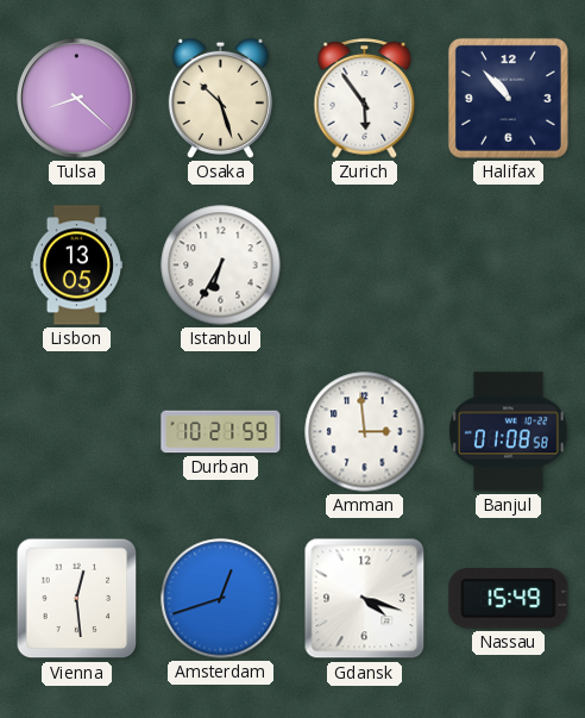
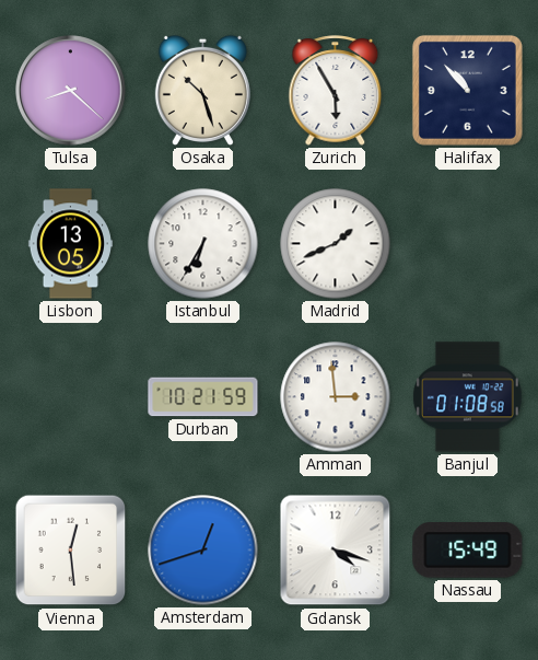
Zurich: 5:54 -> 5:55 (336, 91)
Madrid: none -> 1:41 (336, 244)
